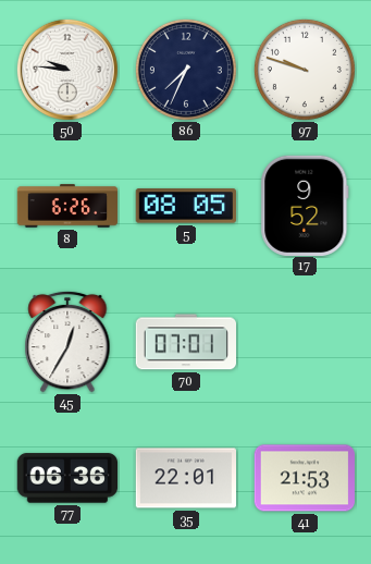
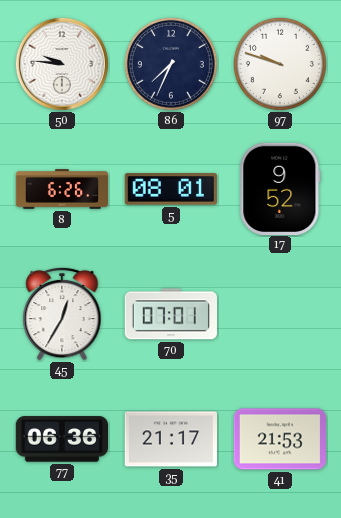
5: 08:05 -> 08:01 (170, 189)
35: 22:01 -> 21:17 (170, 439)
